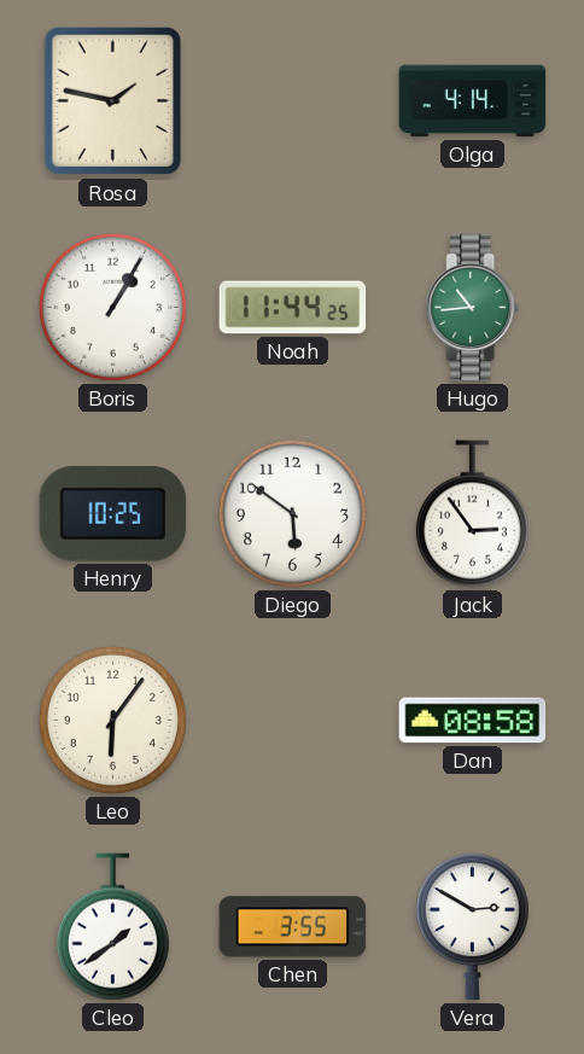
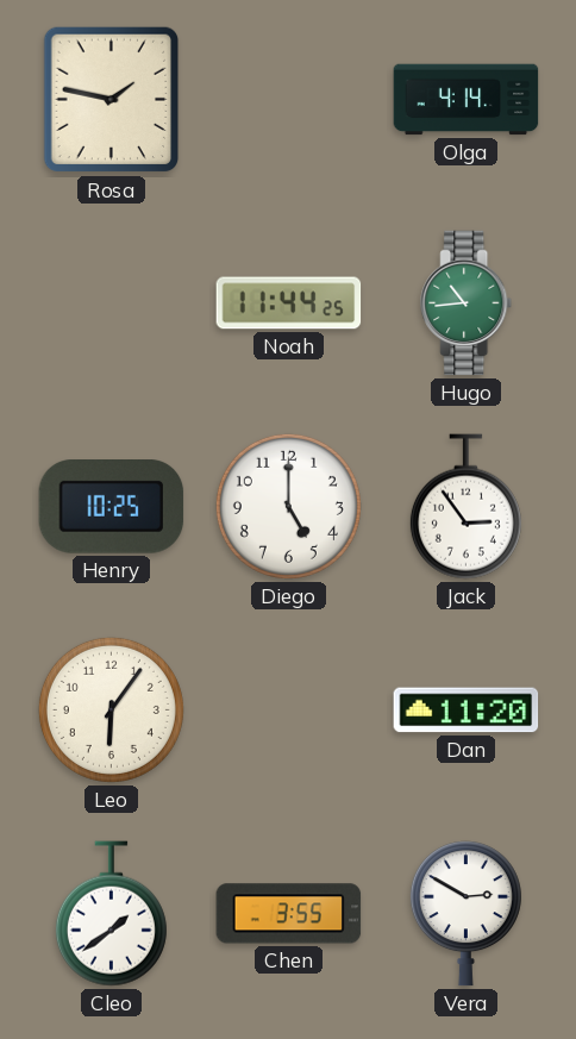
Boris: 1:05 -> none (112, 307)
Diego: 5:51 -> 5:00 (288, 506)
Dan: 08:58 -> 11:20 (467, 711)
